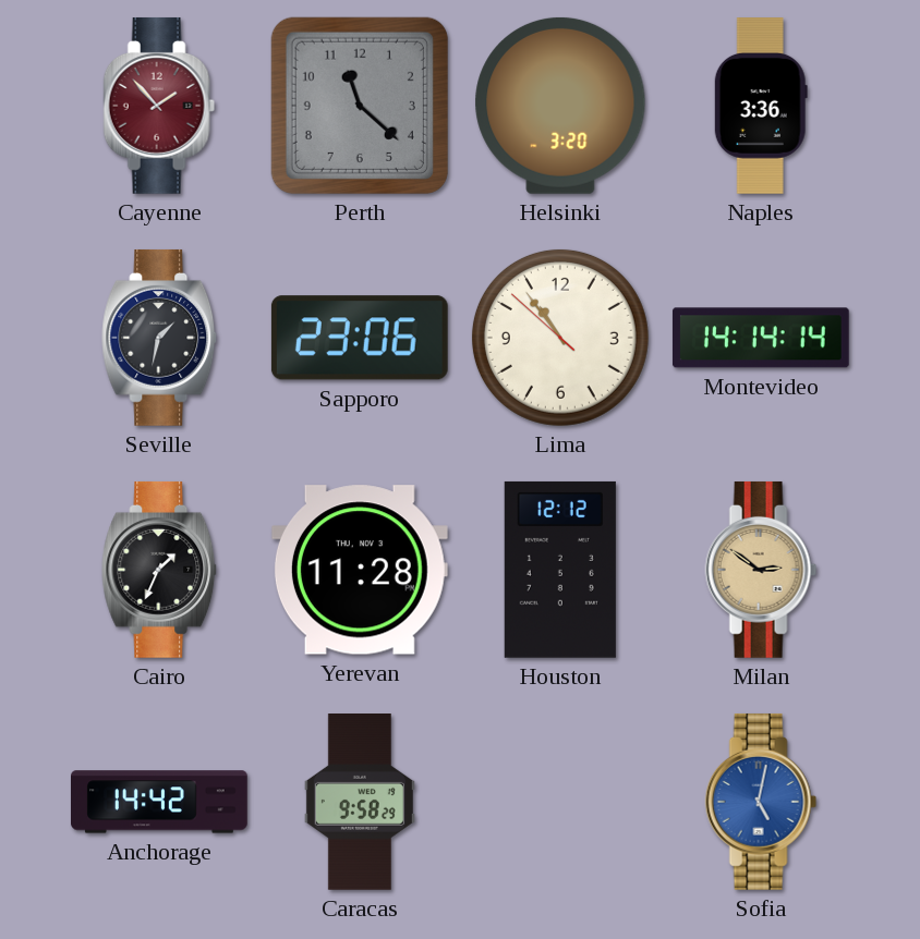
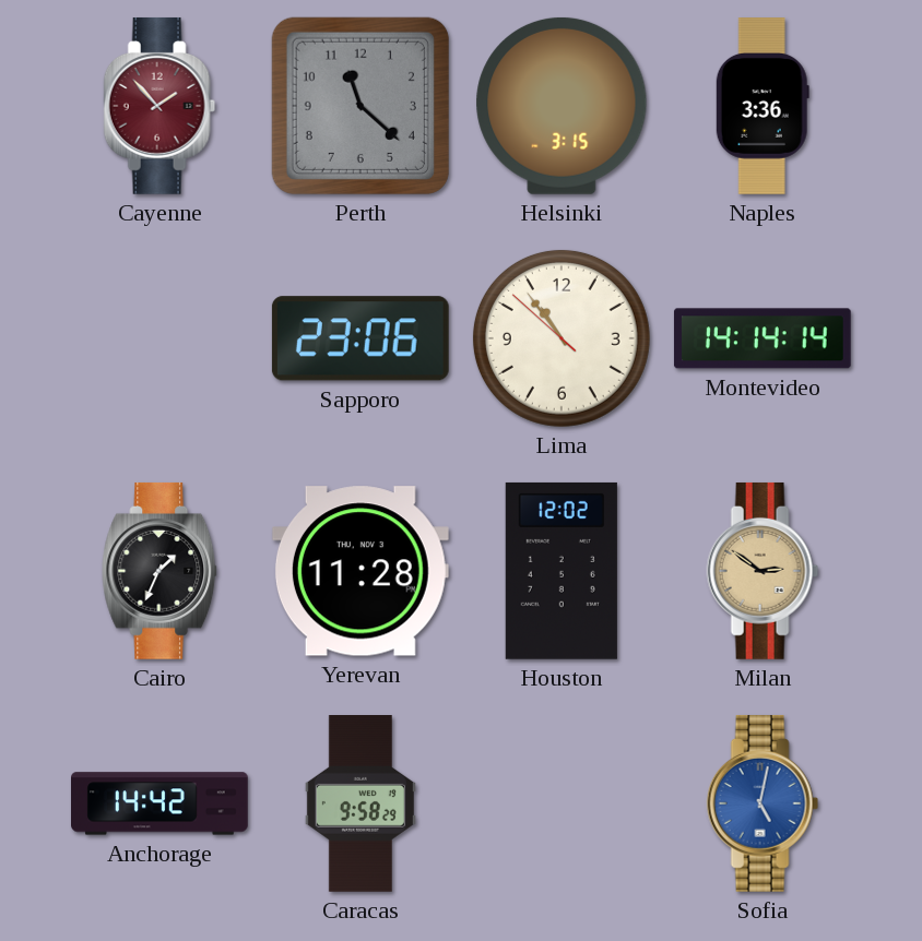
Helsinki: 3:20 -> 3:15 (562, 106)
Seville: 1:32 -> none (160, 338)
Houston: 12:12 -> 12:02 (562, 571)
